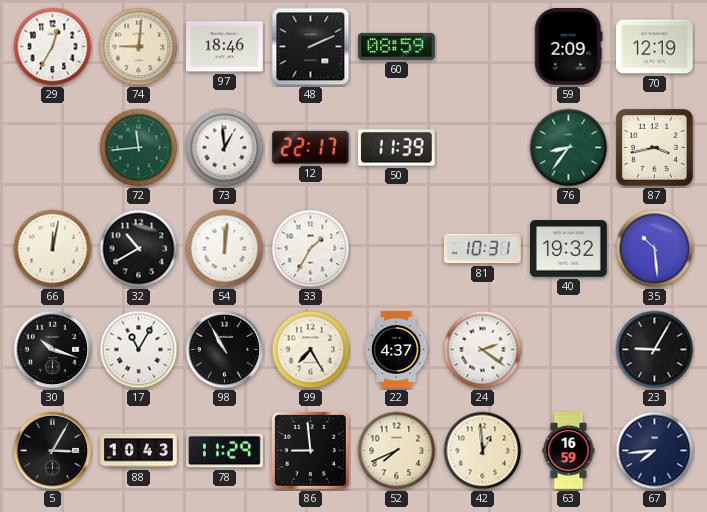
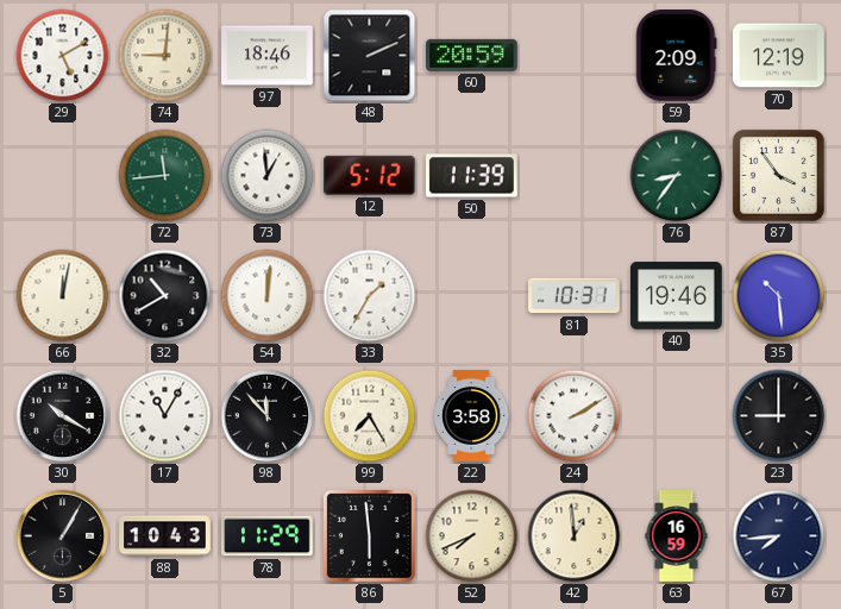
29: 12:35 -> 5:10 (63, 56)
60: 08:59 -> 20:59 (472, 55)
12: 22:17 -> 5:12 (369, 175)
87: 3:43 -> 3:54 (778, 175)
40: 19:32 -> 19:46 (677, 296)
30: 10:18 -> 10:20 (63, 416)
98: 10:55 -> 11:53 (268, 416)
22: 4:37 -> 3:58 (471, 416)
24: 2:21 -> 2:10 (575, 416)
23: 9:05 -> 9:00 (779, 416)
5: 3:05 -> 1:05 (63, 536)
86: 8:59 -> 5:59 (369, 535)
